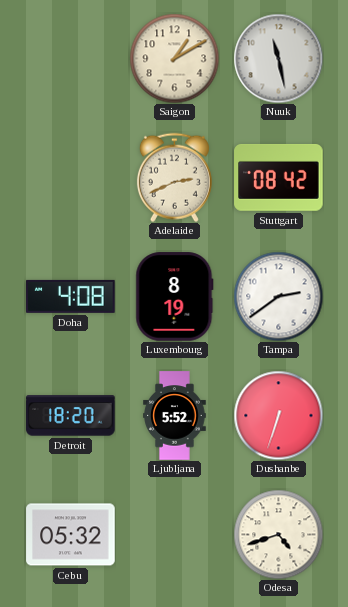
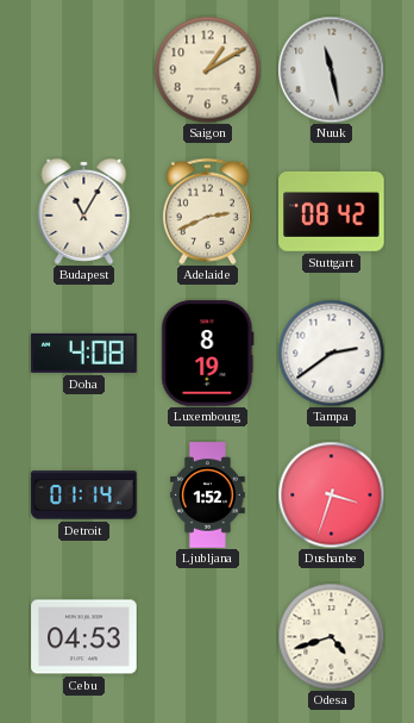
Budapest: none -> 11:05 (84, 211)
Detroit: 18:20 -> 01:14 (84, 495)
Ljubljana: 5:52 -> 1:52 (208, 495)
Dushanbe: 6:33 -> 3:33 (331, 494)
Cebu: 05:32 -> 04:53 (84, 637)
